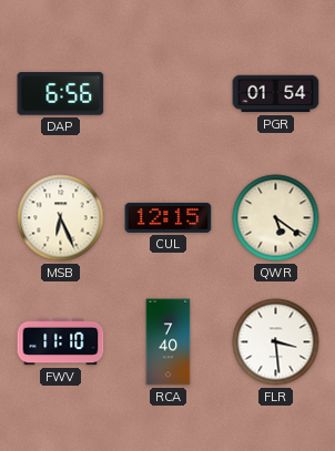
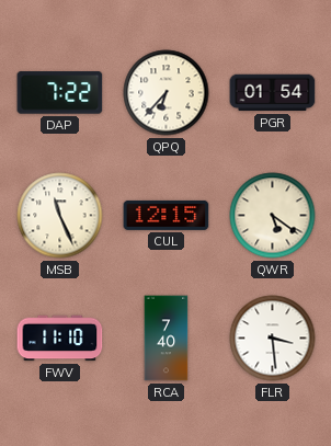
DAP: 6:56 -> 7:22 (60, 93)
QPQ: none -> 6:37 (167, 93)
MSB: 6:26 -> 11:26 (60, 216)
